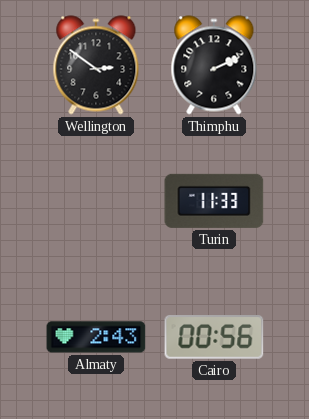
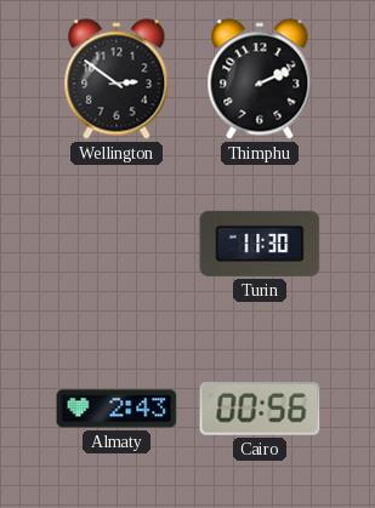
Turin: 11:33 -> 11:30 (260, 244)
